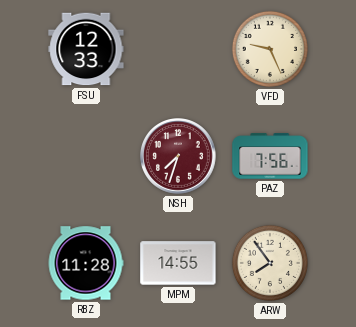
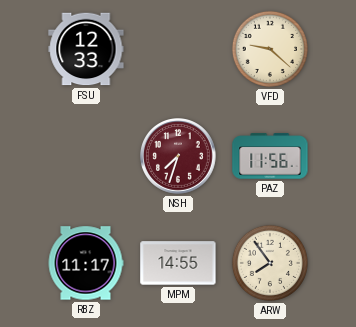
VFD: 9:26 -> 9:22 (270, 49)
PAZ: 7:56 -> 11:56 (270, 156)
RBZ: 11:28 -> 11:17 (86, 263)
